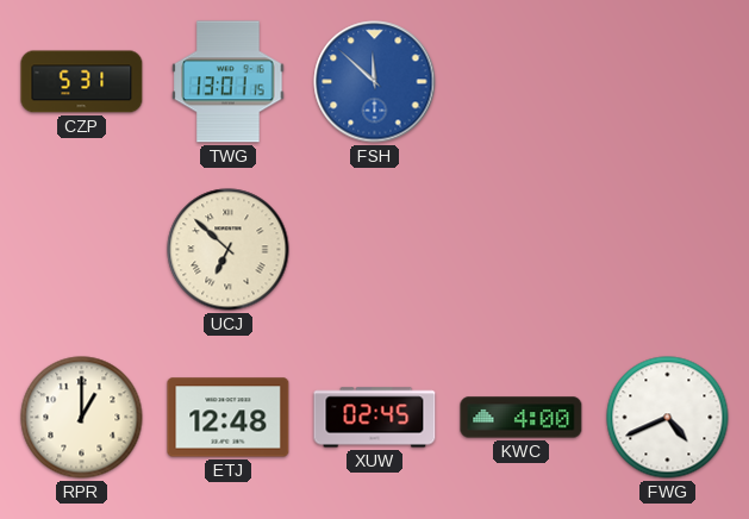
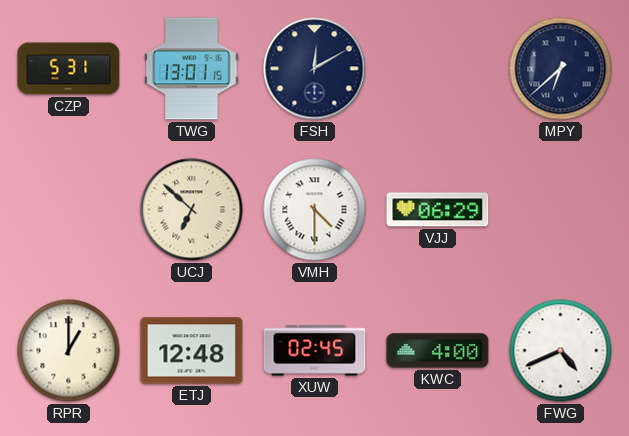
FSH: 11:52 -> 12:10 (315, 69)
FSH dial: blue -> navy (315, 69)
MPY: none -> 6:38 (561, 69)
VMH: none -> 4:30 (315, 210)
VJJ: none -> 06:29 (438, 210)
